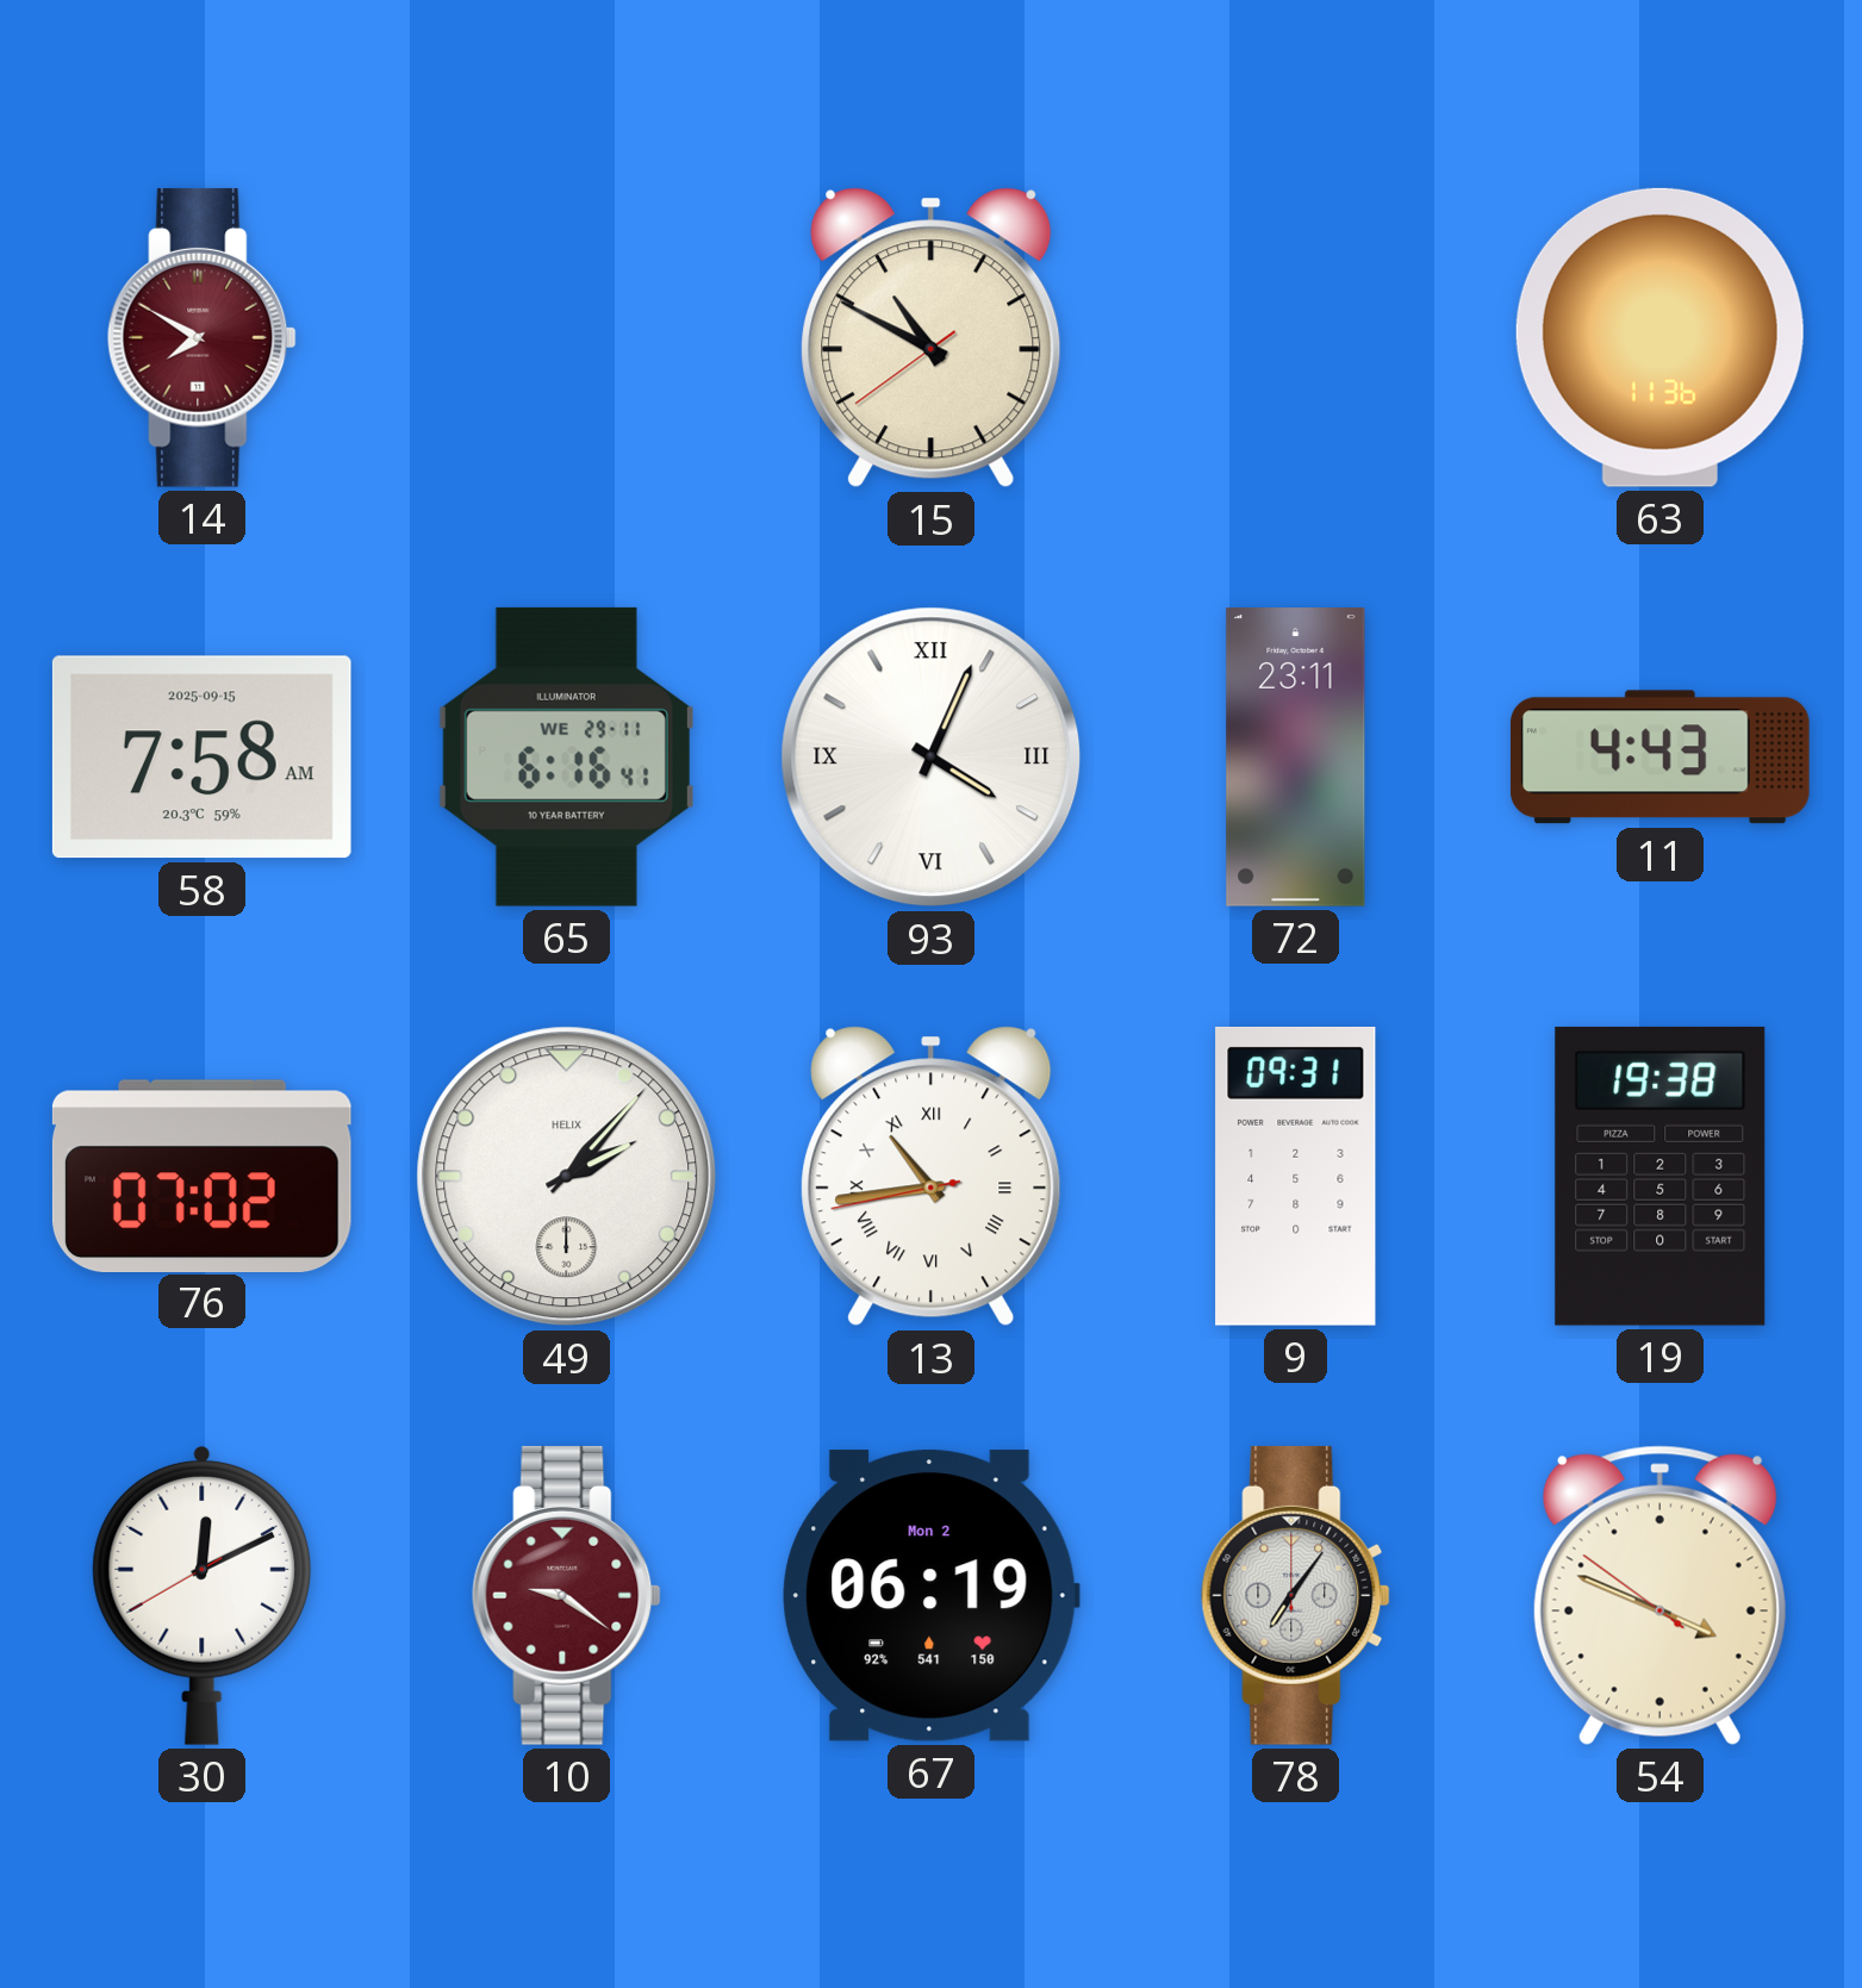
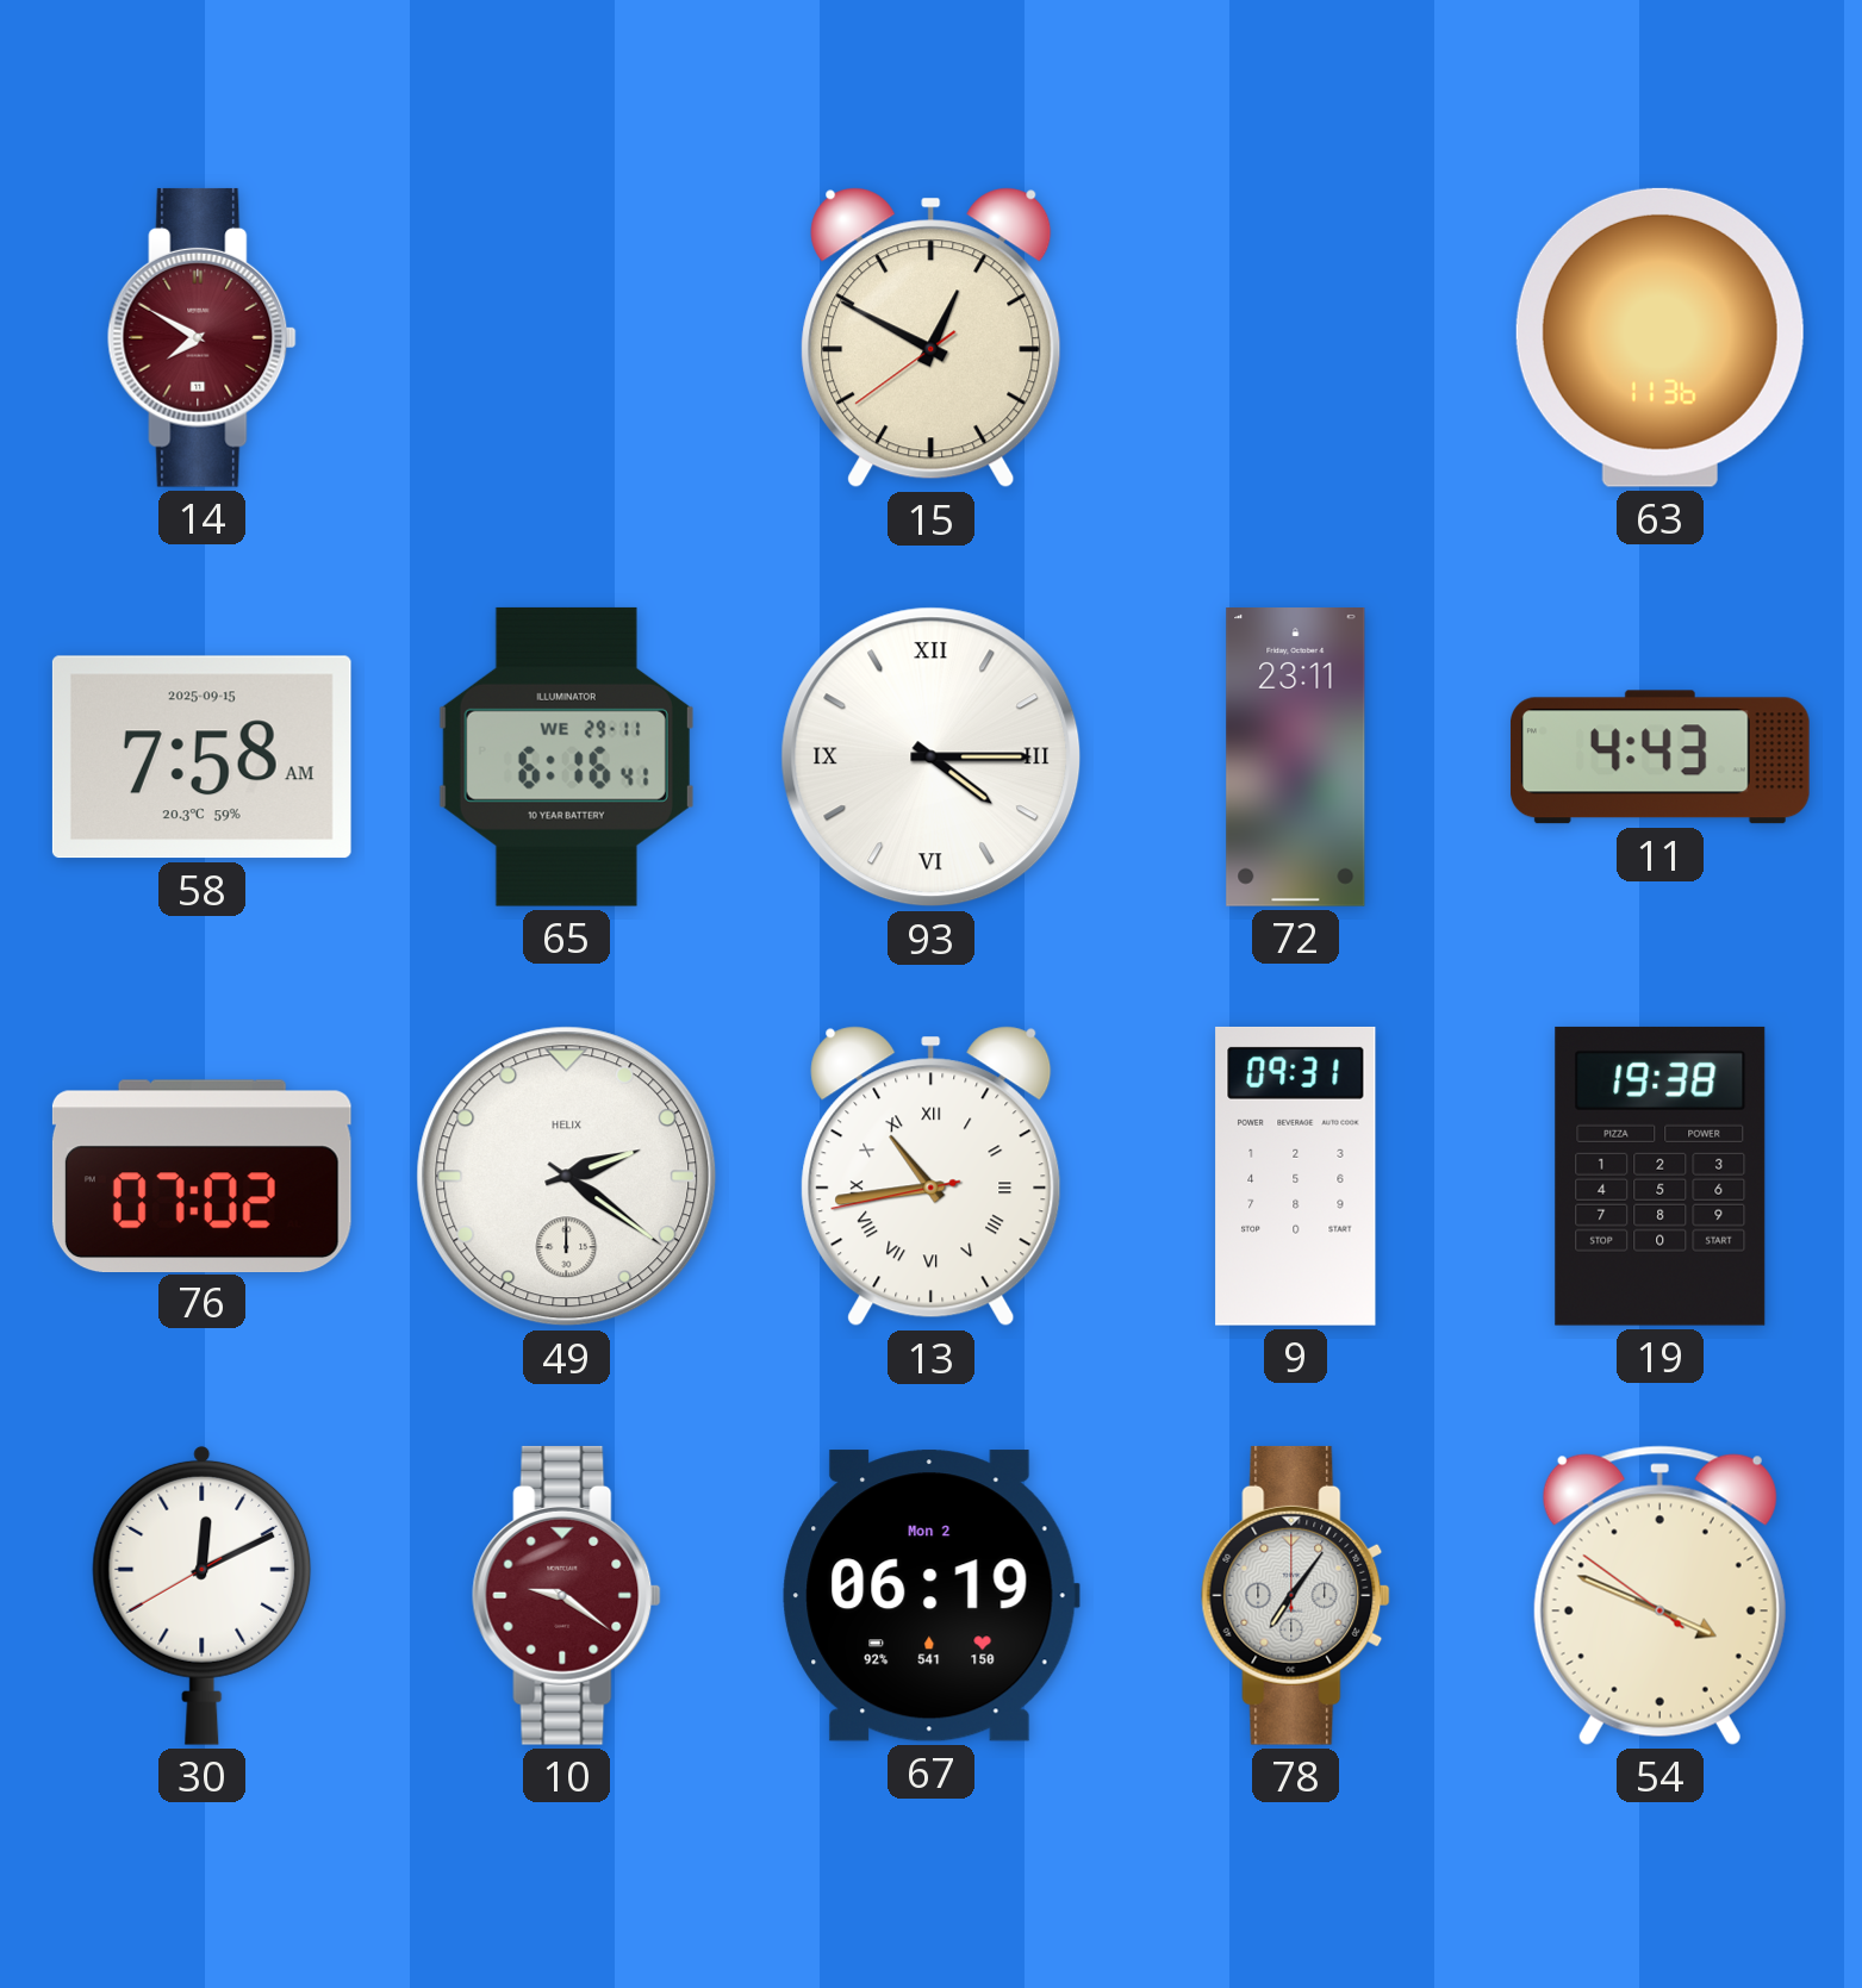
15: 10:49 -> 12:49 (932, 338)
93: 4:04 -> 4:15 (932, 758)
49: 2:07 -> 2:21 (567, 1177)
